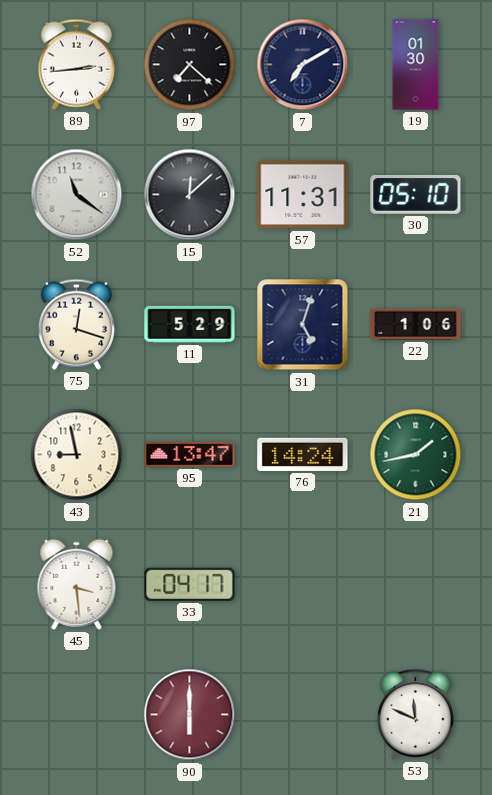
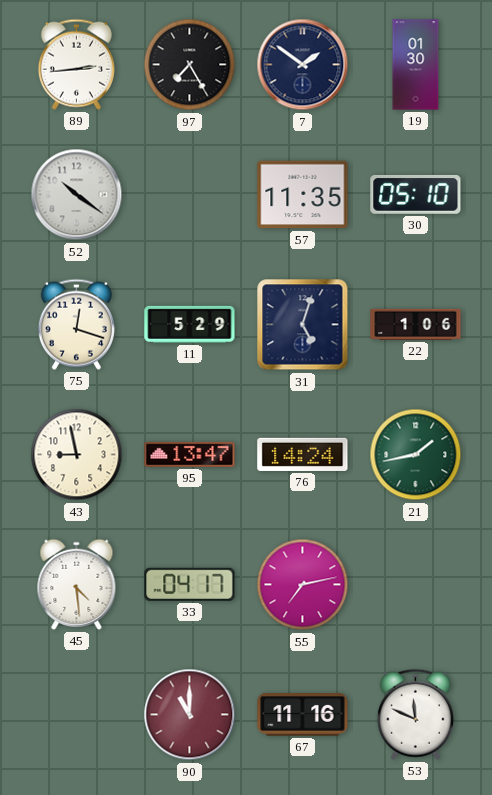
97: 7:22 -> 7:25 (190, 65)
7: 7:10 -> 1:51 (303, 65)
52: 11:21 -> 10:21 (77, 195)
15: 12:08 -> none (190, 195)
57: 11:31 -> 11:35 (303, 195)
45: 3:29 -> 4:29 (77, 584)
55: none -> 7:13 (303, 585)
90: 6:00 -> 11:00 (190, 715)
67: none -> 11:16 (303, 715)
